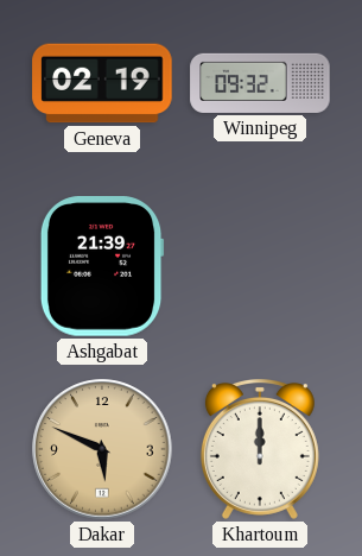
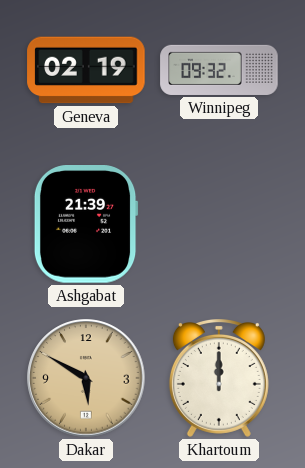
Dakar: 5:49 -> 5:50 (86, 378)
